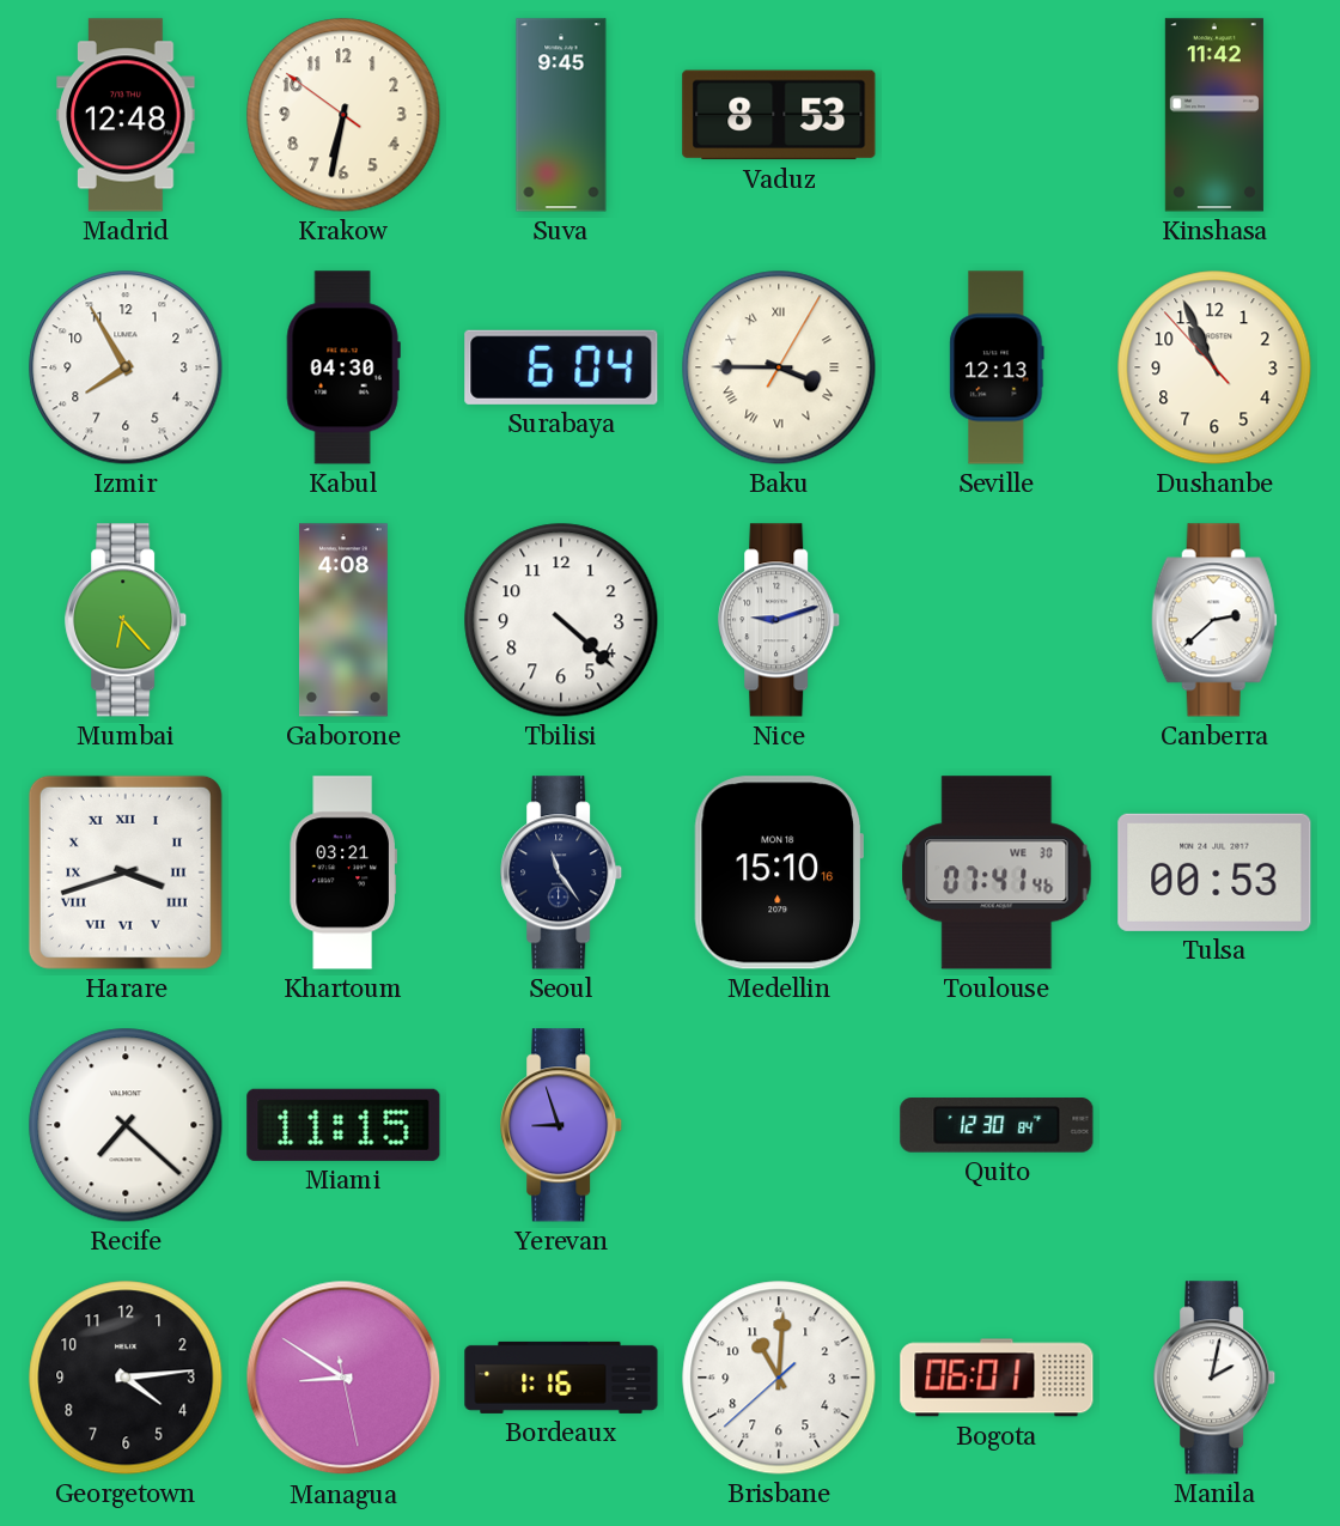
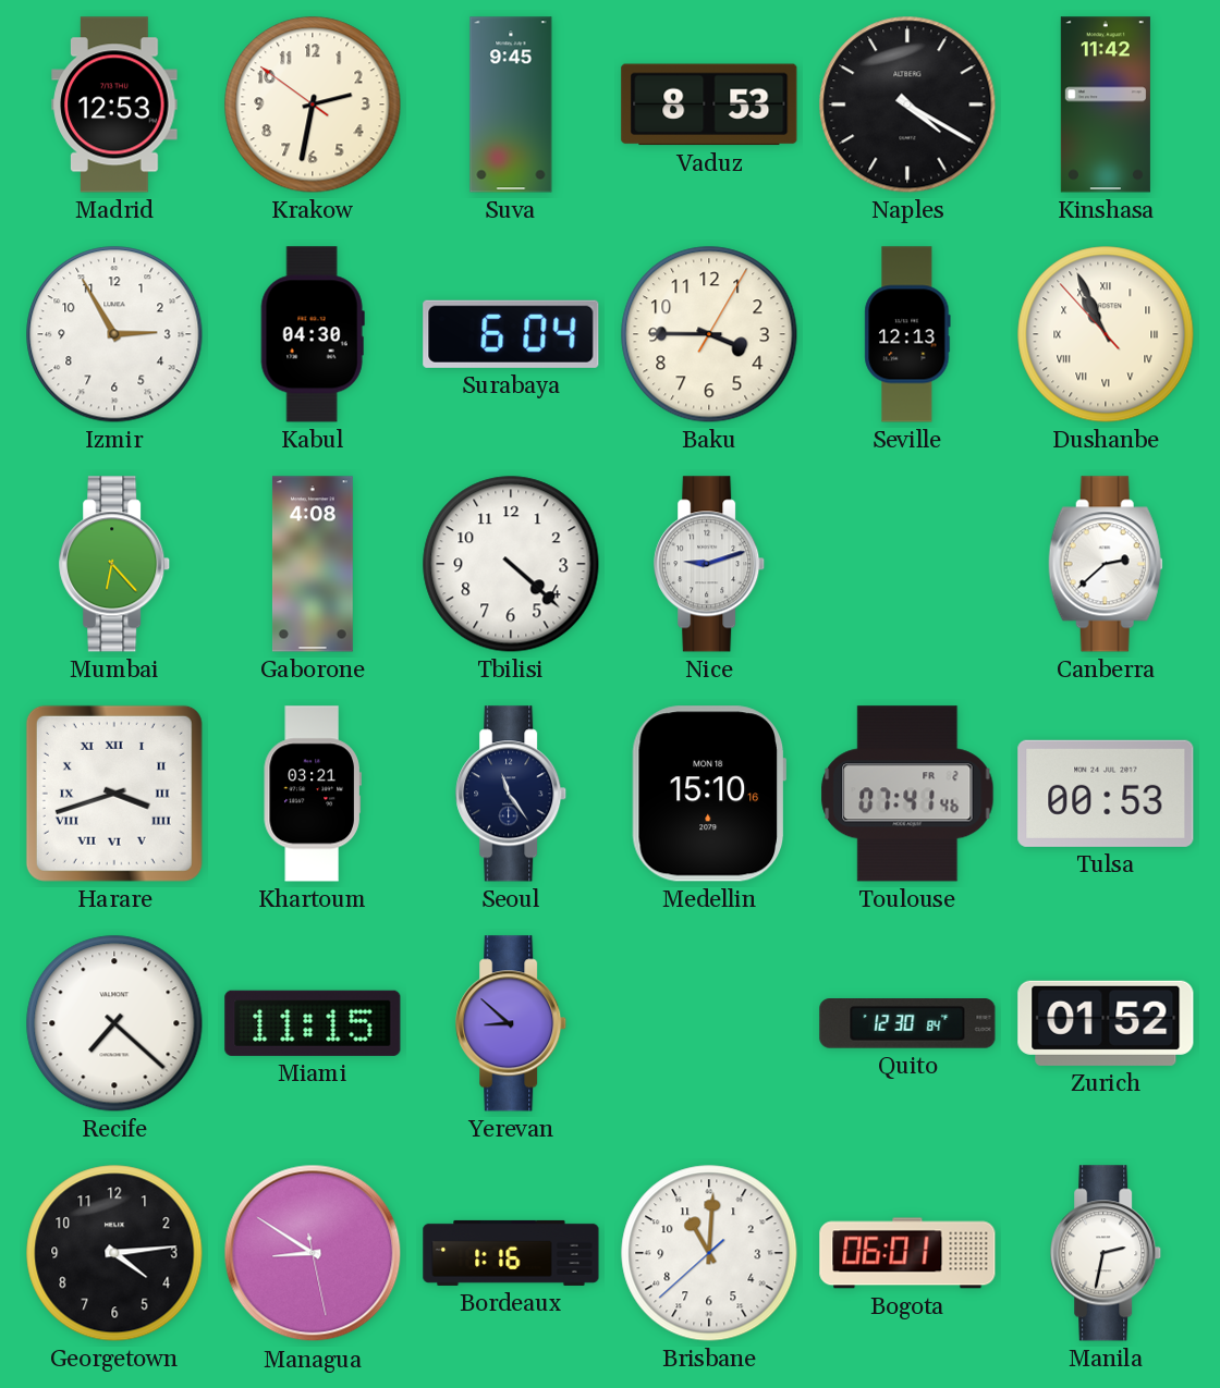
Madrid: 12:48 -> 12:53 (114, 105)
Krakow: 6:31 -> 2:31 (313, 105)
Naples: none -> 4:20 (907, 105)
Izmir: 7:55 -> 2:55 (114, 334)
Baku numerals: Roman -> Arabic (709, 334)
Dushanbe numerals: Arabic -> Roman (1106, 334)
Toulouse date: WE 30 -> FR 2 (907, 794)
Yerevan: 8:57 -> 8:52 (512, 1023)
Zurich: none -> 01:52 (1106, 1023)
Manila: 2:02 -> 2:32 (1107, 1253)
